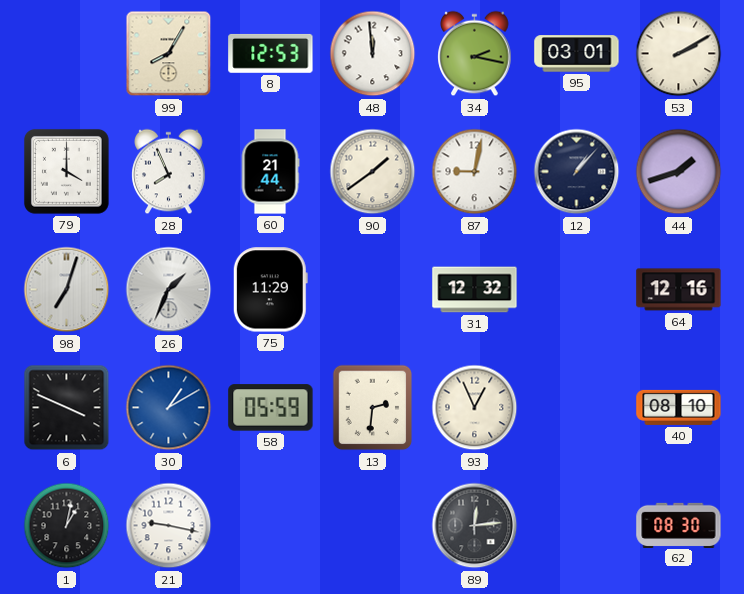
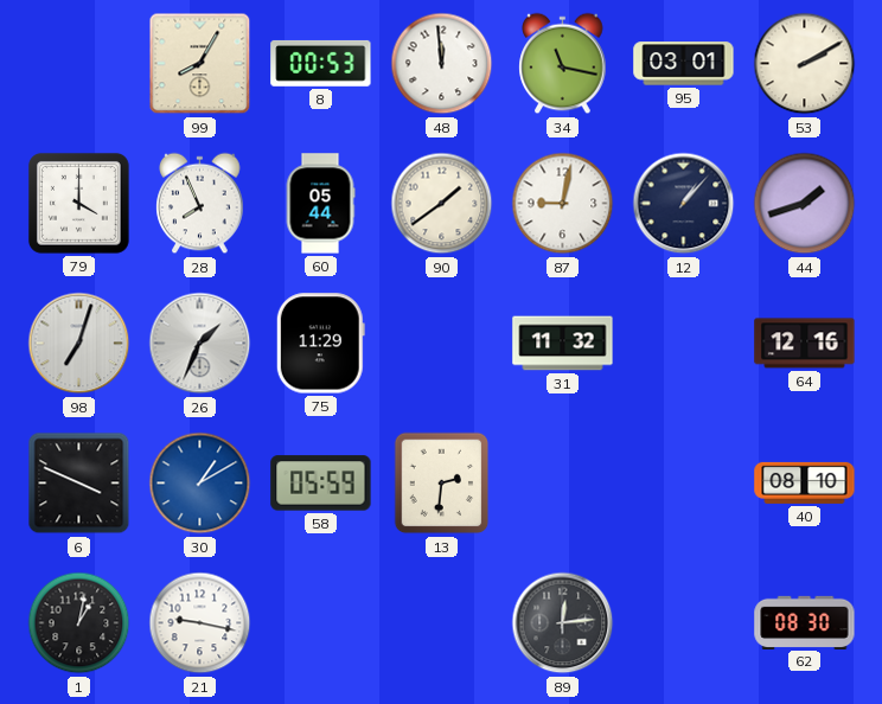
8: 12:53 -> 00:53 (321, 63)
34: 2:17 -> 11:17 (563, 64)
60: 21:44 -> 05:44 (320, 204)
31: 12:32 -> 11:32 (563, 344)
93: 12:56 -> none (475, 408)
